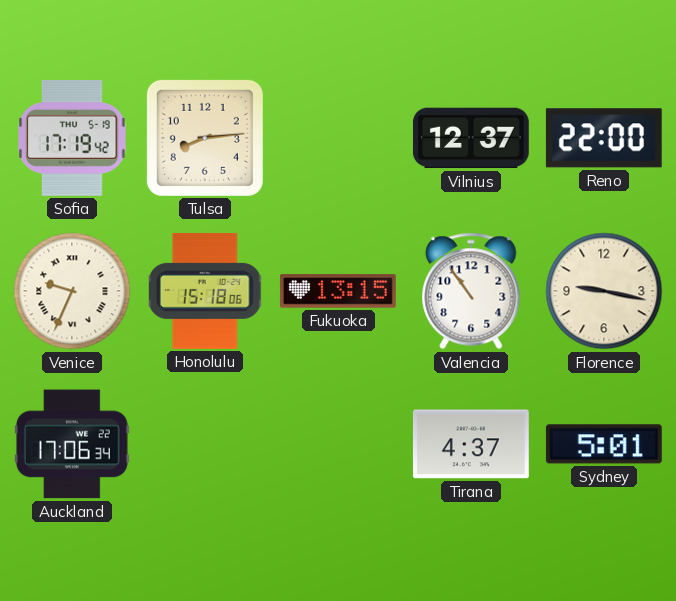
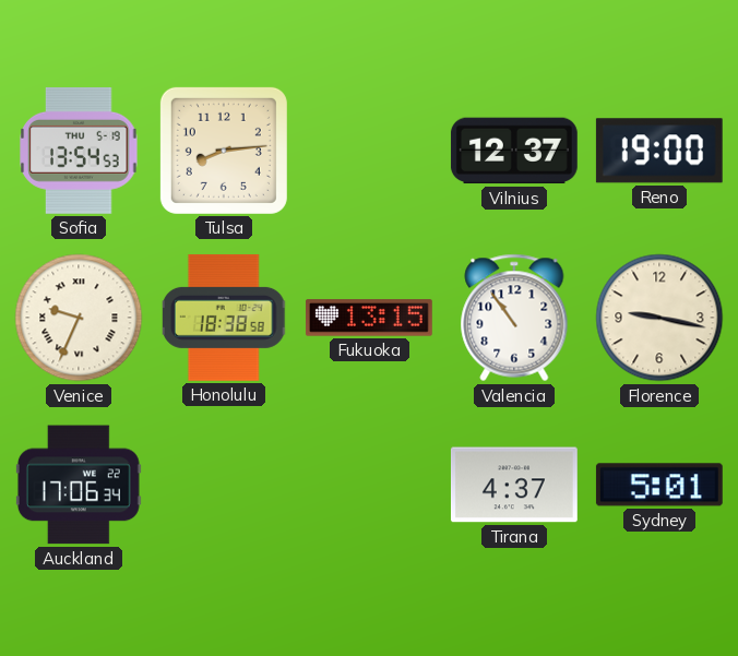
Sofia: 17:19 -> 13:54 (79, 151)
Reno: 22:00 -> 19:00 (659, 151)
Honolulu: 15:18 -> 18:38 (224, 318)
